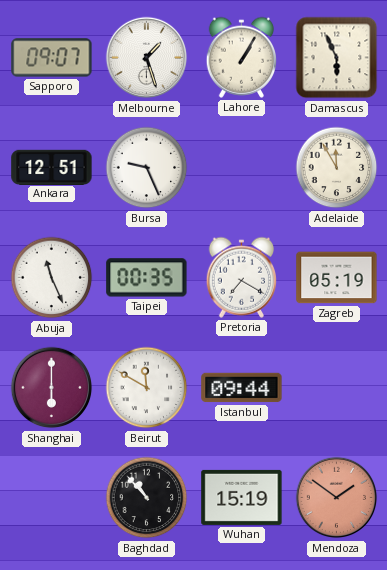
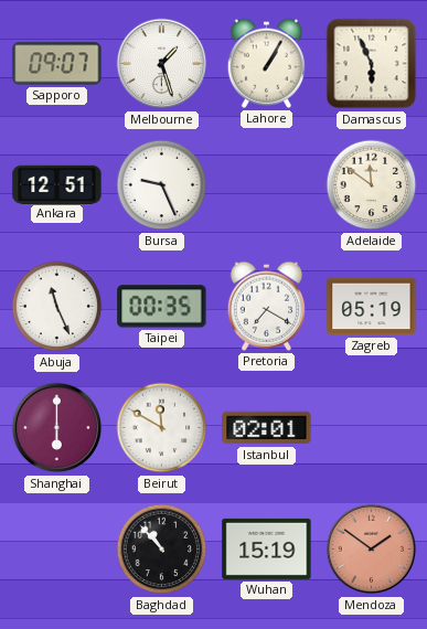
Adelaide: 11:55 -> 11:51 (372, 185)
Istanbul: 09:44 -> 02:01 (267, 428)
